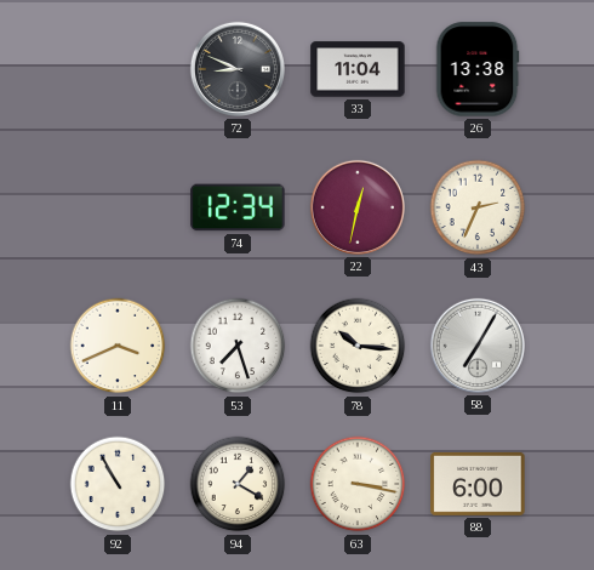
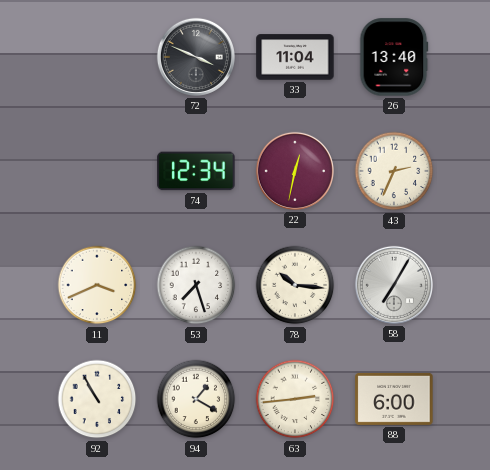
72: 8:49 -> 3:49 (196, 57)
26: 13:38 -> 13:40 (394, 57)
63: 3:17 -> 2:44 (295, 399)
